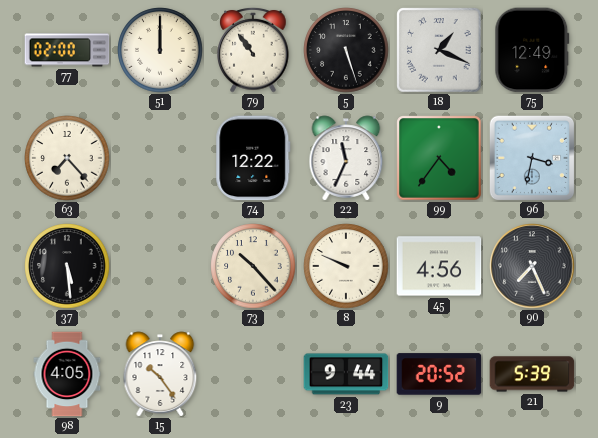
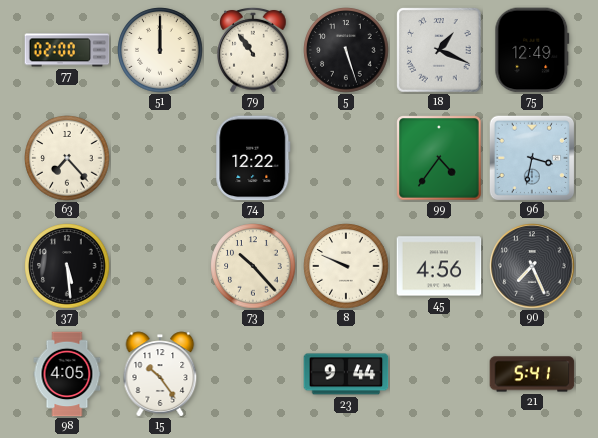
22: 11:34 -> none (346, 158)
9: 20:52 -> none (439, 374)
21: 5:39 -> 5:41 (532, 374)
